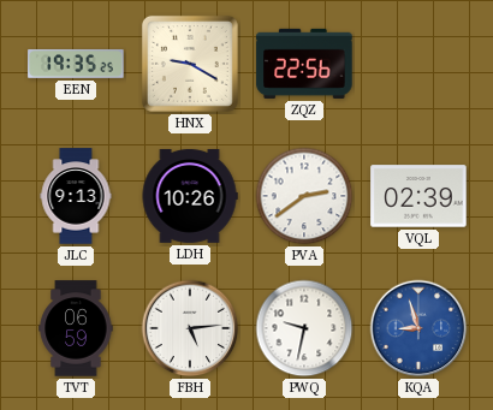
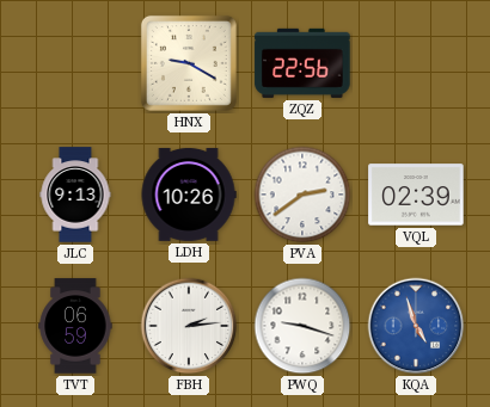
EEN: 19:35 -> none (76, 64)
FBH: 5:14 -> 2:14 (189, 326)
PWQ: 9:32 -> 9:18 (302, 326)
KQA: 8:57 -> 4:57 (416, 326)
